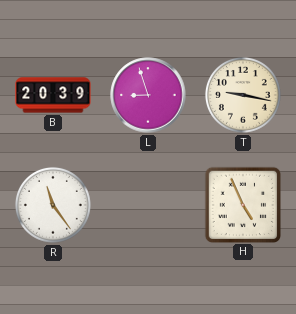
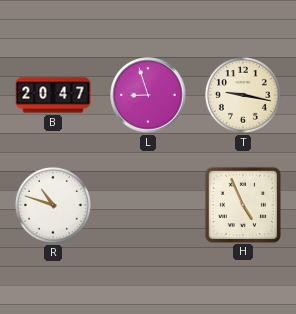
B: 20:39 -> 20:47 (53, 95)
R: 11:24 -> 10:48 (53, 205)
